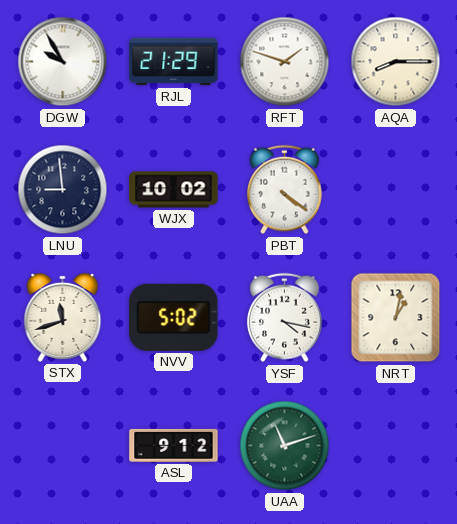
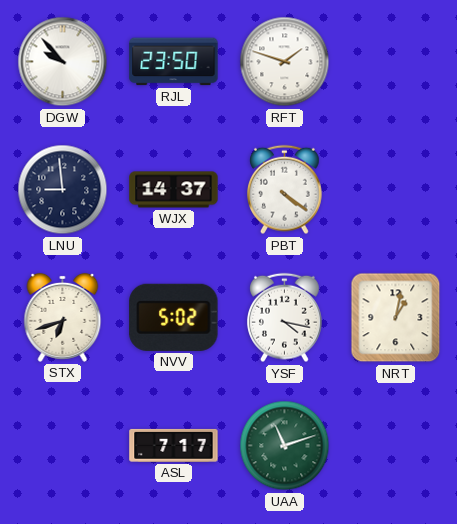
DGW: 9:55 -> 9:53 (63, 62)
RJL: 21:29 -> 23:50 (174, 62)
AQA: 8:15 -> none (396, 62)
WJX: 10:02 -> 14:37 (174, 190)
STX: 11:42 -> 6:42 (63, 317)
ASL: 9:12 -> 7:17 (174, 445)
